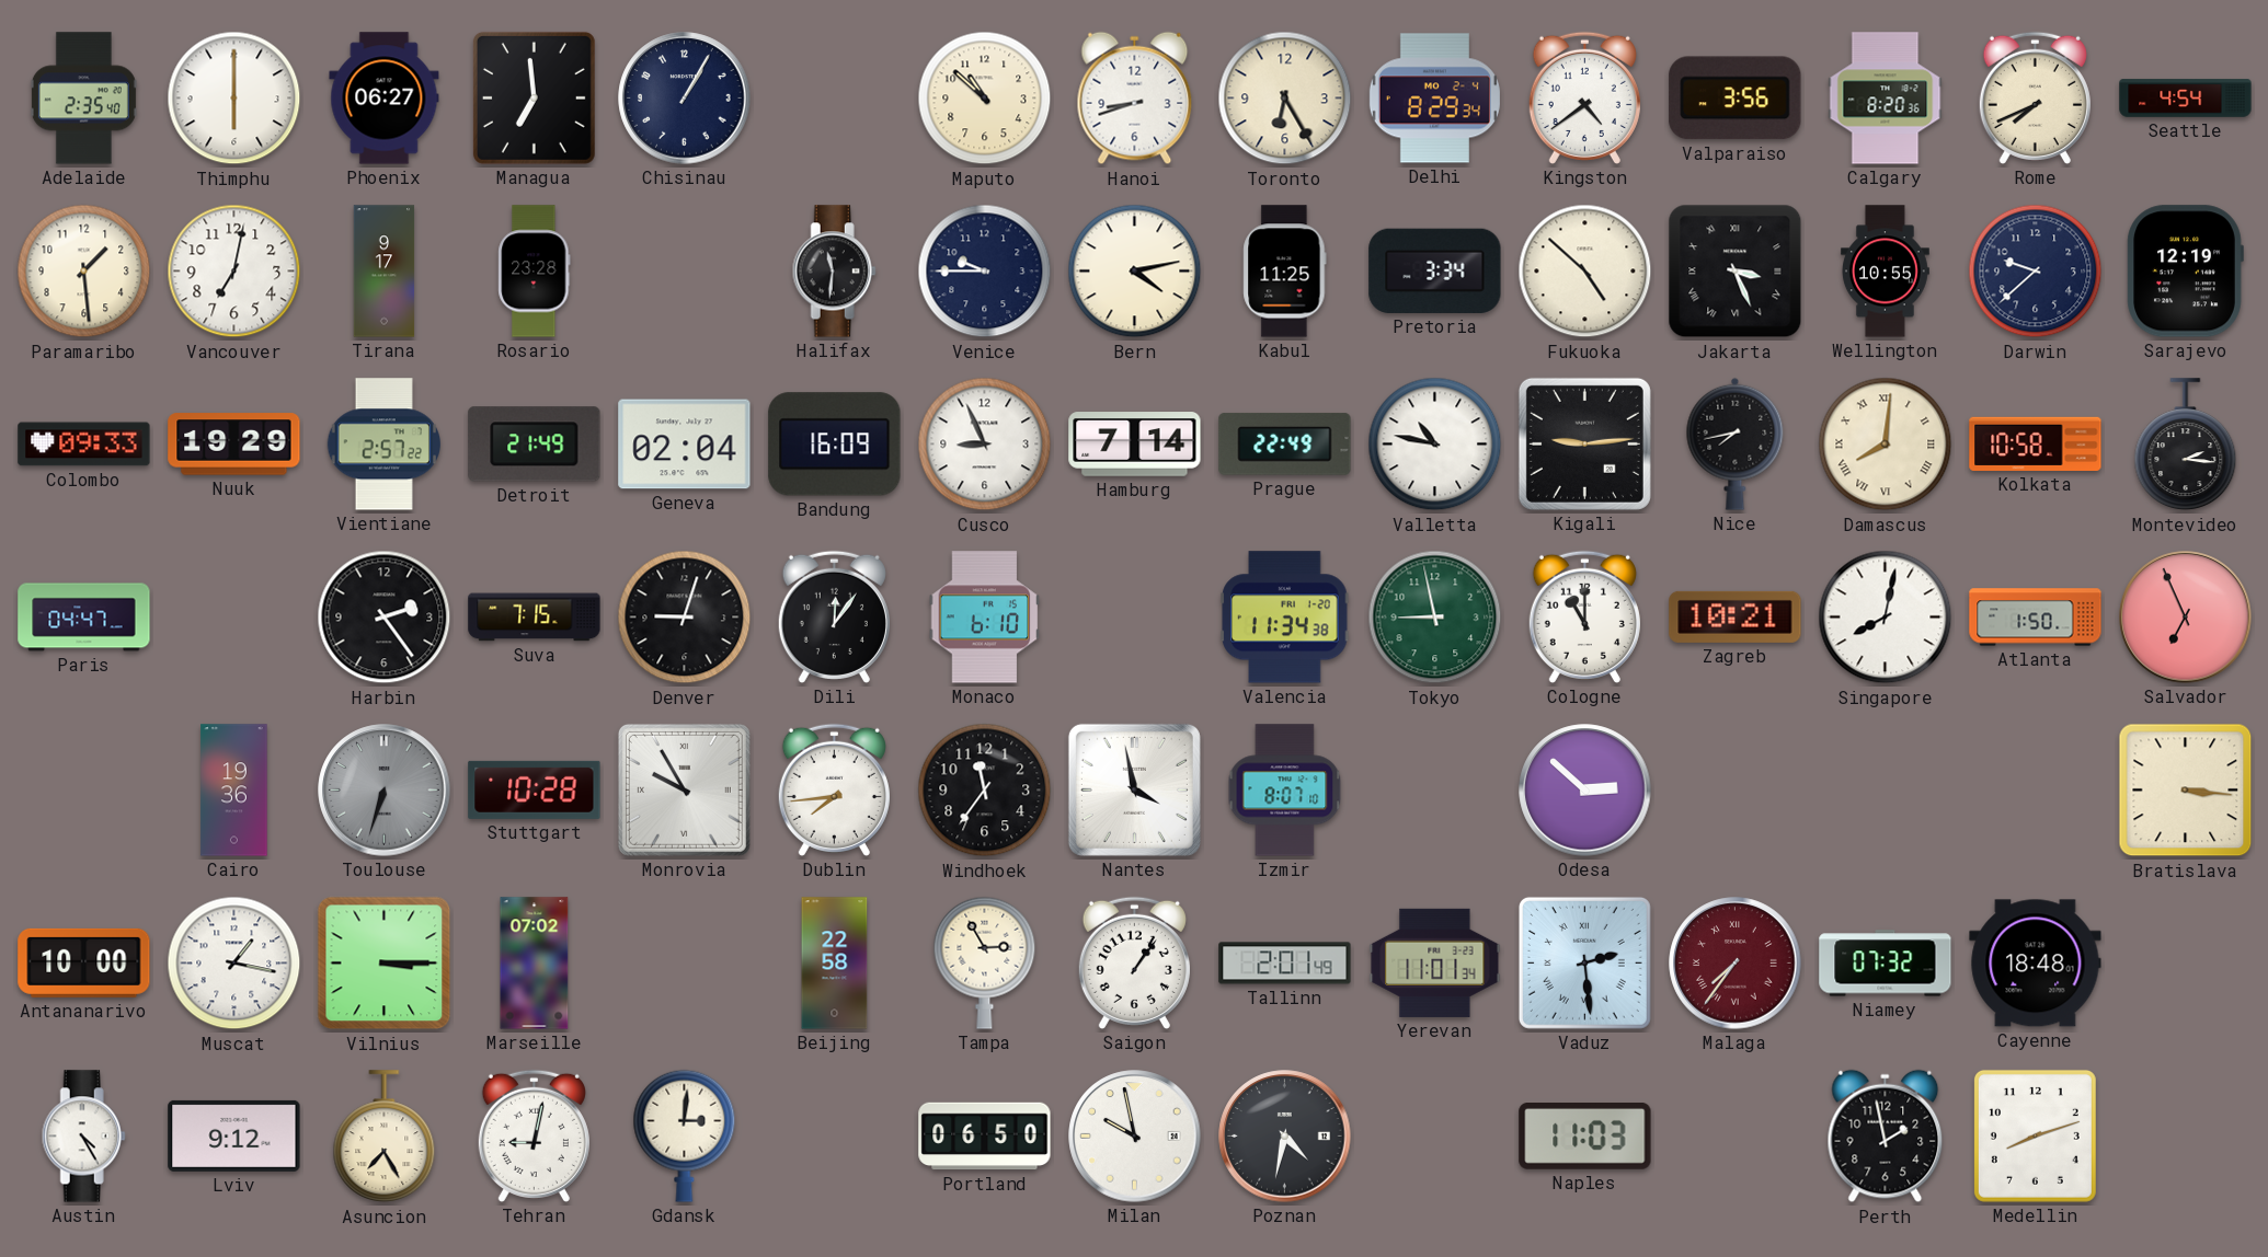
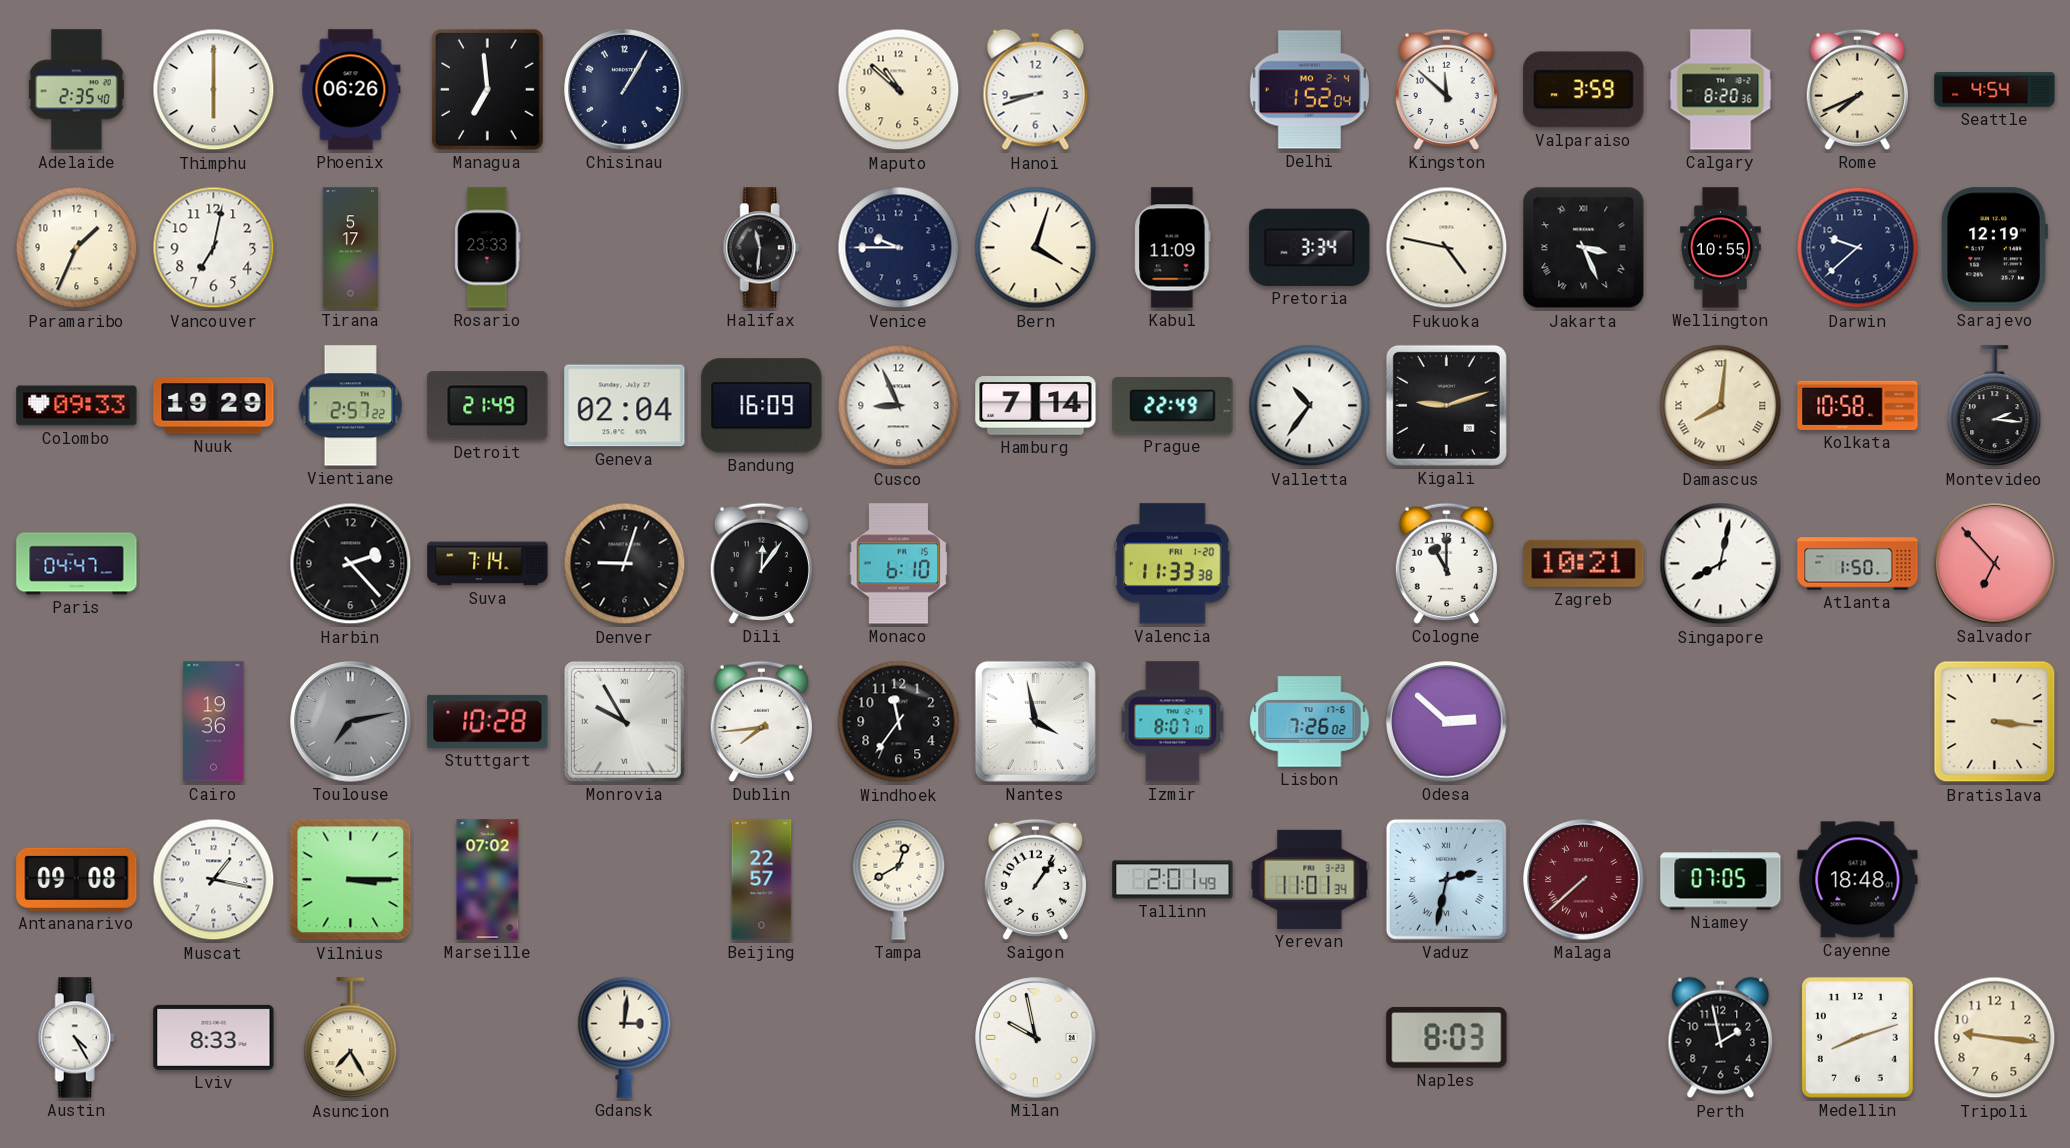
Phoenix: 06:27 -> 06:26 (351, 90)
Toronto: 6:25 -> none (1285, 99)
Delhi: 8:29 -> 1:52 (1309, 90)
Kingston: 4:39 -> 11:52 (1446, 89)
Valparaiso: 3:56 -> 3:59 (1584, 90)
Paramaribo: 1:29 -> 1:34 (77, 248)
Tirana: 9:17 -> 5:17 (351, 248)
Rosario: 23:28 -> 23:33 (488, 248)
Bern: 4:13 -> 4:03 (1036, 248)
Kabul: 11:25 -> 11:09 (1173, 248)
Fukuoka: 4:52 -> 4:47 (1447, 248)
Valletta: 10:47 -> 10:36 (1310, 406)
Kigali: 9:14 -> 9:12 (1446, 405)
Nice: 7:43 -> none (1736, 443)
Harbin: 2:24 -> 2:23 (351, 564)
Suva: 7:15 -> 7:14 (488, 564)
Valencia: 11:34 -> 11:33 (1173, 564)
Tokyo: 8:58 -> none (1435, 618)
Salvador: 6:56 -> 6:53 (1995, 564)
Toulouse: 6:33 -> 7:13 (351, 722)
Lisbon: none -> 7:26 (1310, 722)
Antananarivo: 10:00 -> 09:08 (77, 879)
Beijing: 22:58 -> 22:57 (762, 880)
Tampa: 2:55 -> 12:40 (899, 879)
Vaduz: 2:29 -> 2:32 (1446, 879)
Malaga: 7:36 -> 7:38 (1584, 880)
Niamey: 07:32 -> 07:05 (1721, 880)
Lviv: 9:12 -> 8:33 (214, 1037)
Tehran: 9:02 -> none (534, 1135)
Portland: 06:50 -> none (985, 1137)
Poznan: 4:32 -> none (1285, 1137)
Naples: 11:03 -> 8:03 (1447, 1038)
Tripoli: none -> 9:16 (1995, 1038)
